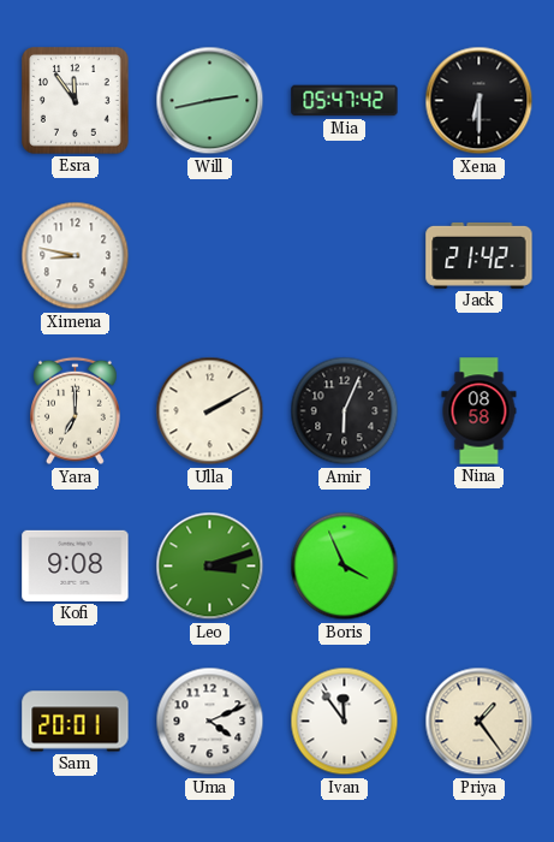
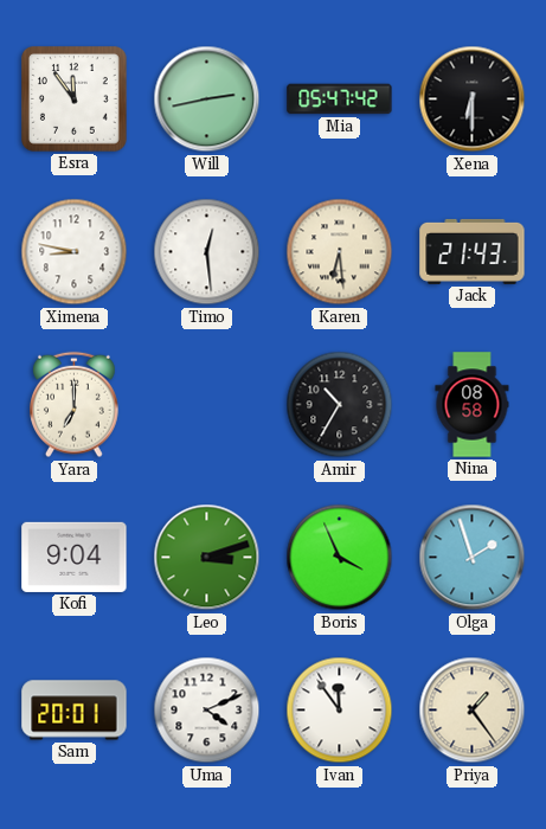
Timo: none -> 12:29 (207, 252)
Karen: none -> 6:29 (340, 252)
Jack: 21:42 -> 21:43 (473, 251)
Ulla: 2:10 -> none (210, 411)
Amir: 6:04 -> 10:35 (340, 405)
Kofi: 9:08 -> 9:04 (75, 557)
Olga: none -> 1:57 (473, 558)
